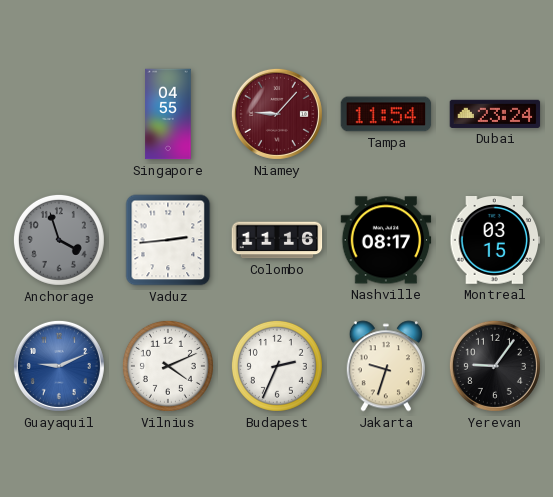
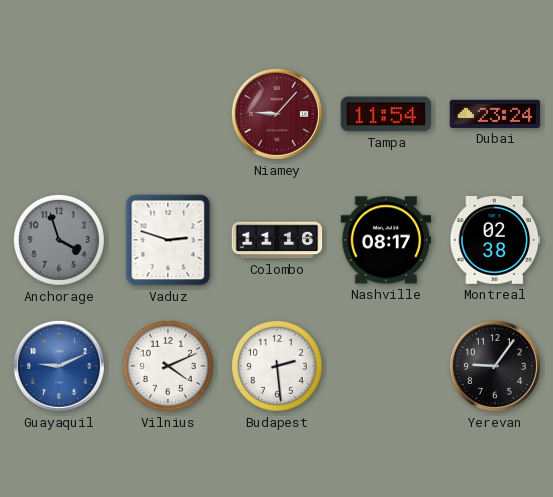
Singapore: 04:55 -> none (168, 114)
Vaduz: 2:44 -> 2:48 (168, 240)
Montreal: 03:15 -> 02:38 (495, 241)
Budapest: 2:34 -> 2:29 (277, 366)
Jakarta: 9:33 -> none (386, 366)
